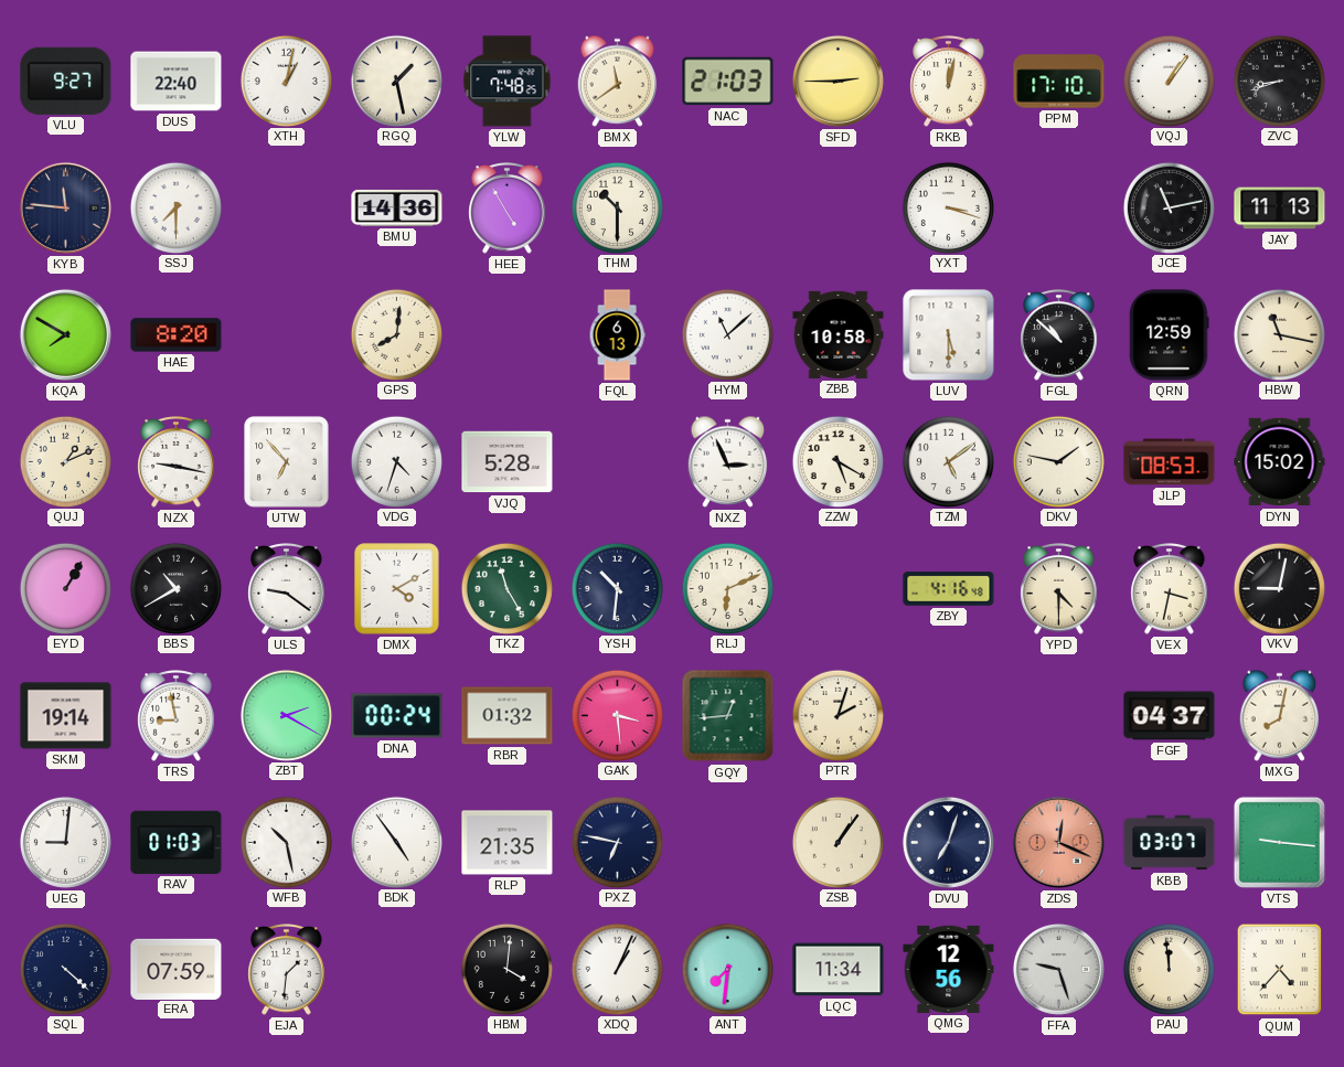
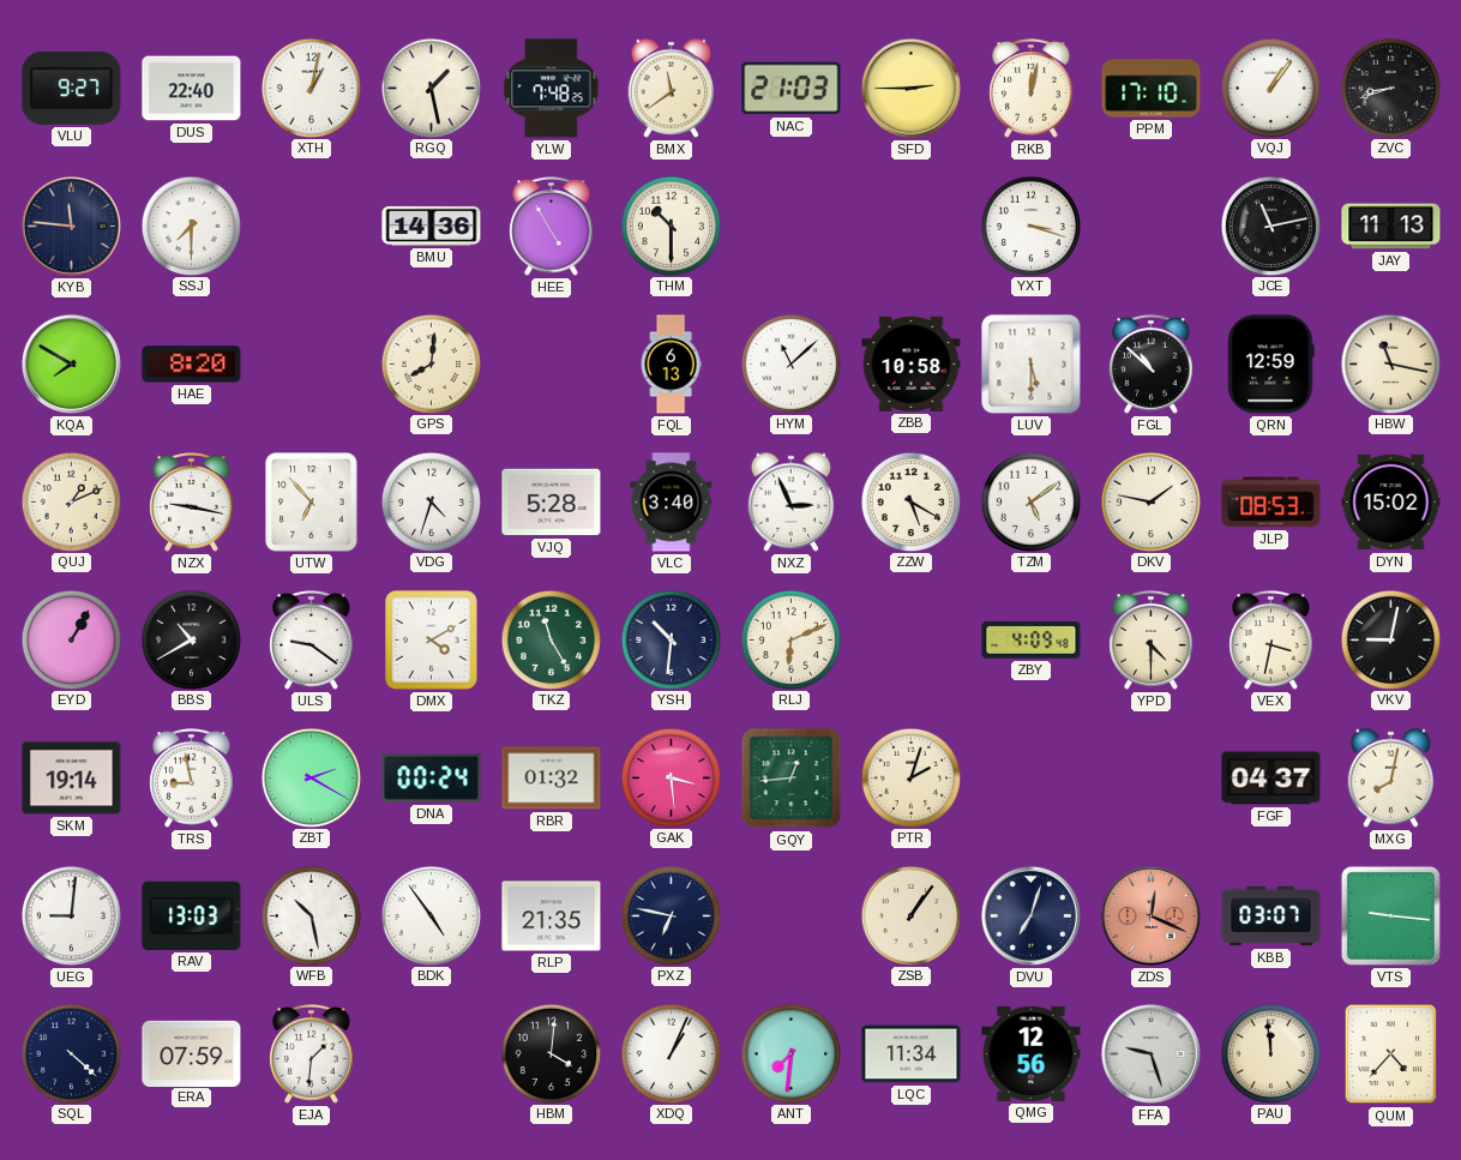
VLC: none -> 3:40 (672, 503)
ZBY: 4:16 -> 4:09 (1032, 641)
RAV: 01:03 -> 13:03 (192, 915)
